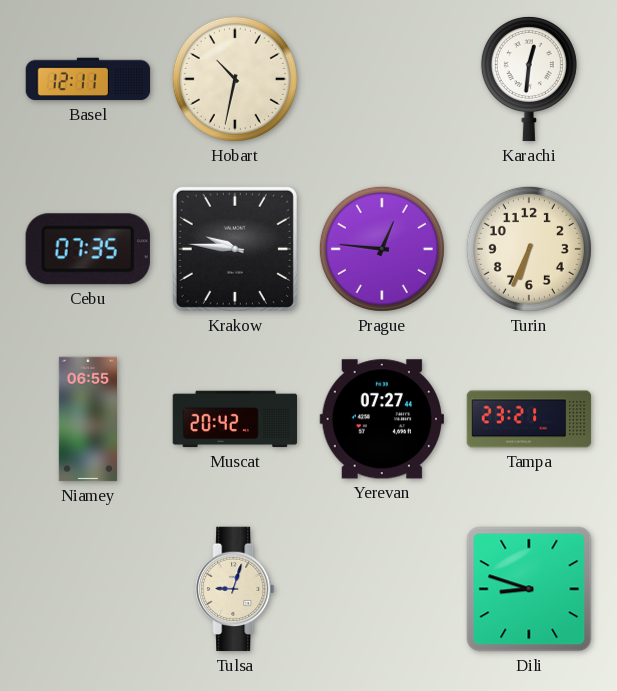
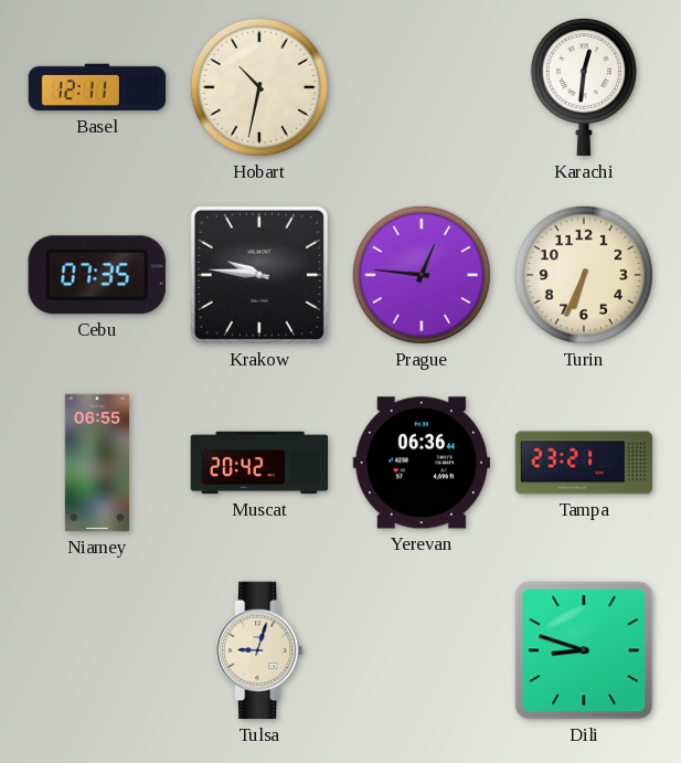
Yerevan: 07:27 -> 06:36 (421, 463)
